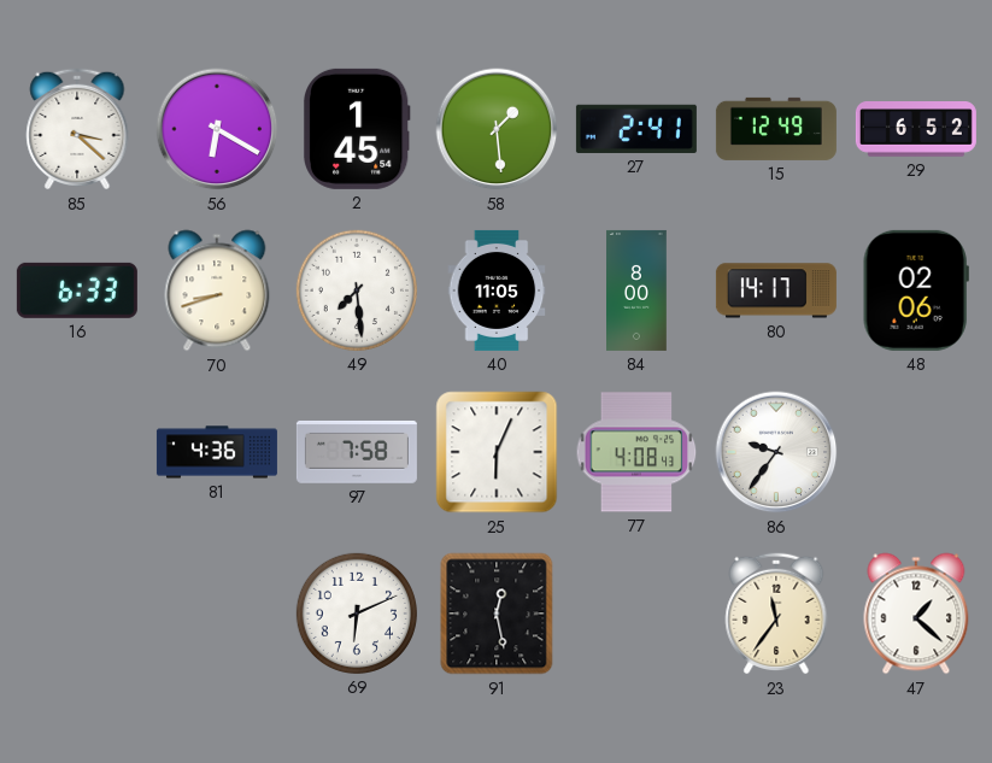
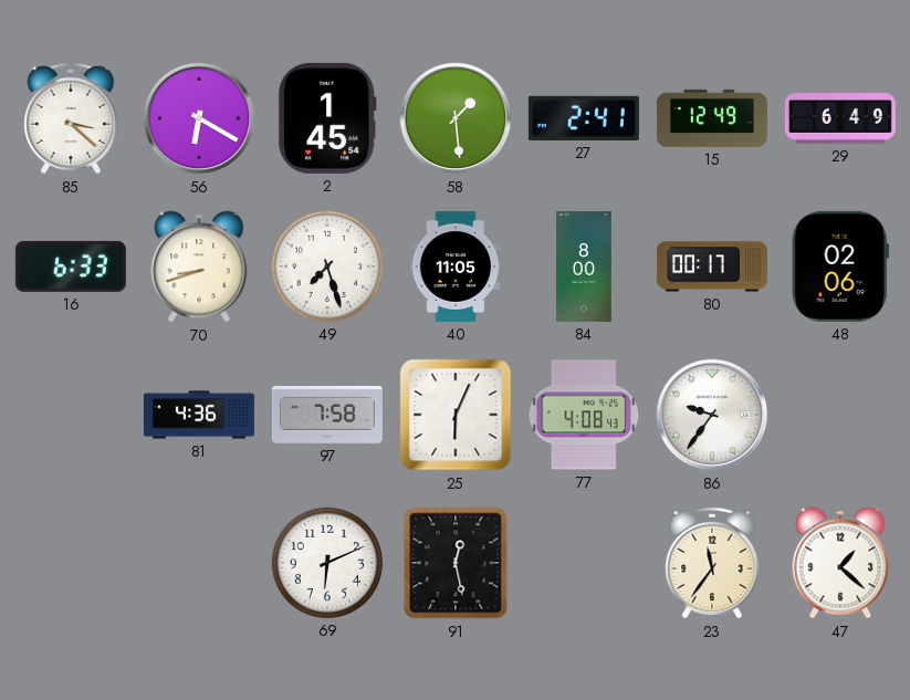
29: 6:52 -> 6:49 (840, 119)
49: 7:29 -> 7:27 (327, 267)
80: 14:17 -> 00:17 (712, 267)
